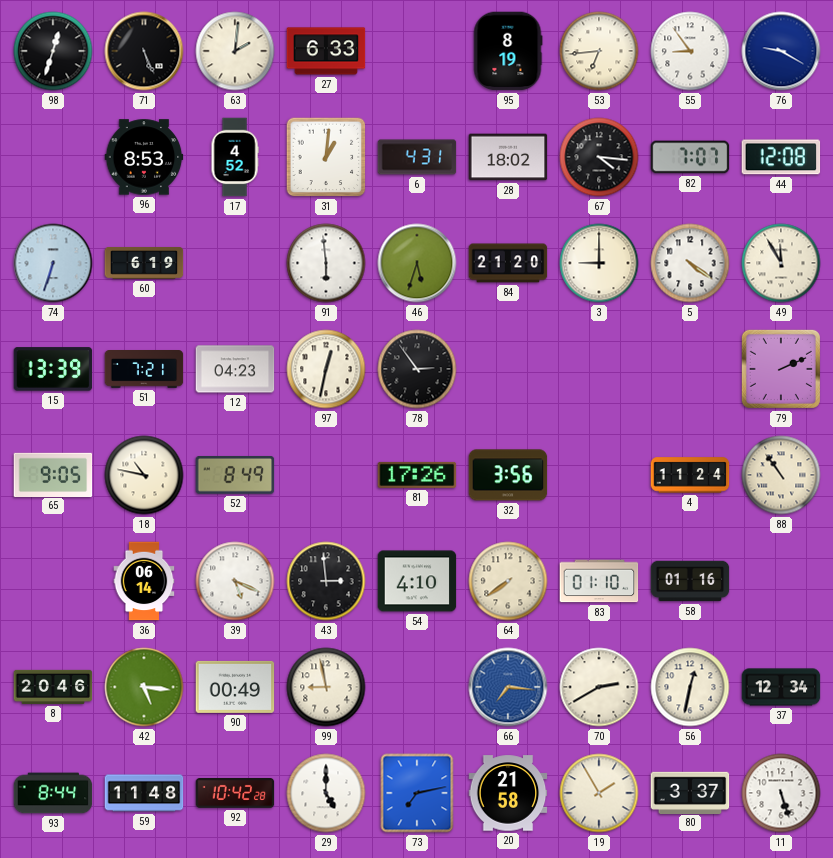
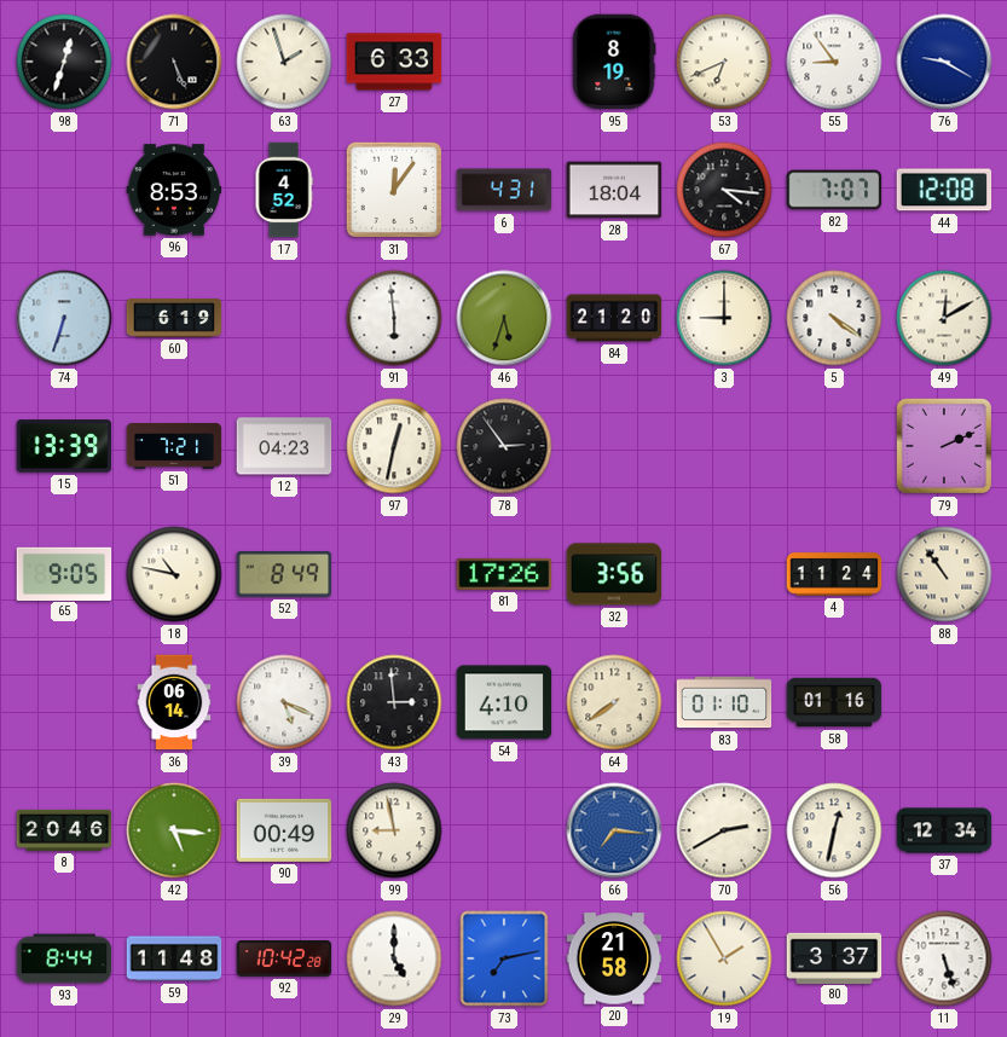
63: 2:01 -> 1:57 (284, 62)
53: 6:44 -> 6:41 (724, 62)
31: 1:01 -> 12:06 (394, 190)
28: 18:02 -> 18:04 (614, 190)
49: 11:55 -> 12:10 (944, 318)
